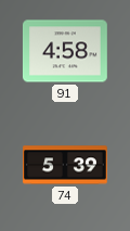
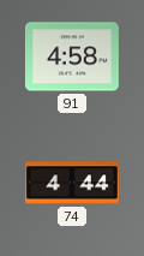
74: 5:39 -> 4:44 (73, 183)
